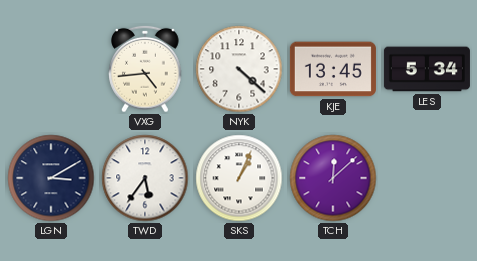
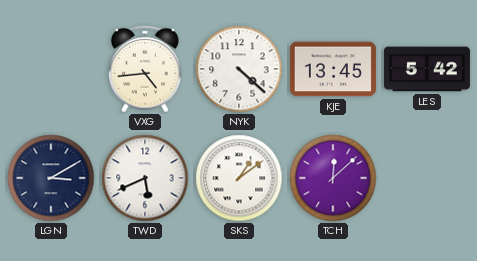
LES: 5:34 -> 5:42 (427, 69)
TWD: 5:36 -> 5:41 (145, 178)
SKS: 1:04 -> 1:09 (239, 178)
